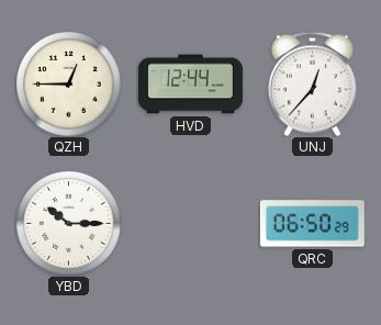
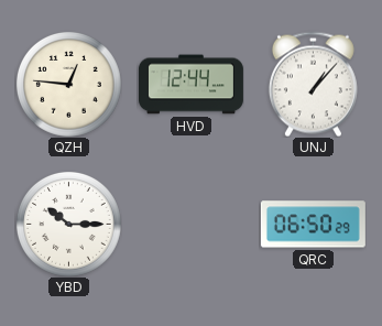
QZH: 12:45 -> 12:46 (68, 84)
UNJ: 12:37 -> 1:07 (313, 84)
